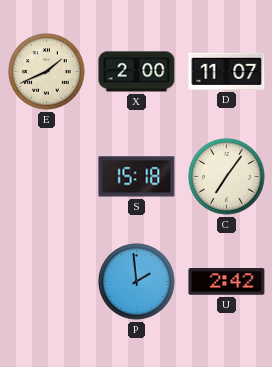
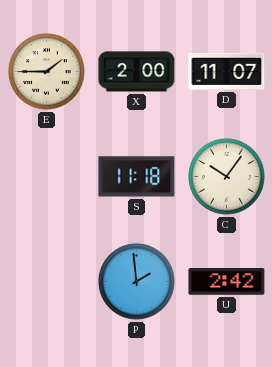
E: 1:41 -> 1:45 (47, 72)
S: 15:18 -> 11:18 (137, 177)
C: 7:06 -> 10:06 (227, 177)
